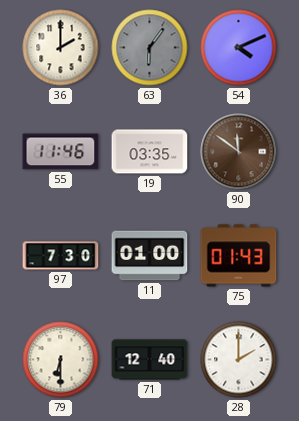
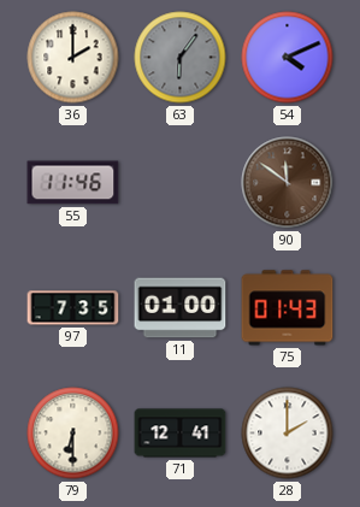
19: 03:35 -> none (150, 152)
97: 7:30 -> 7:35 (73, 308)
71: 12:40 -> 12:41 (181, 434)
